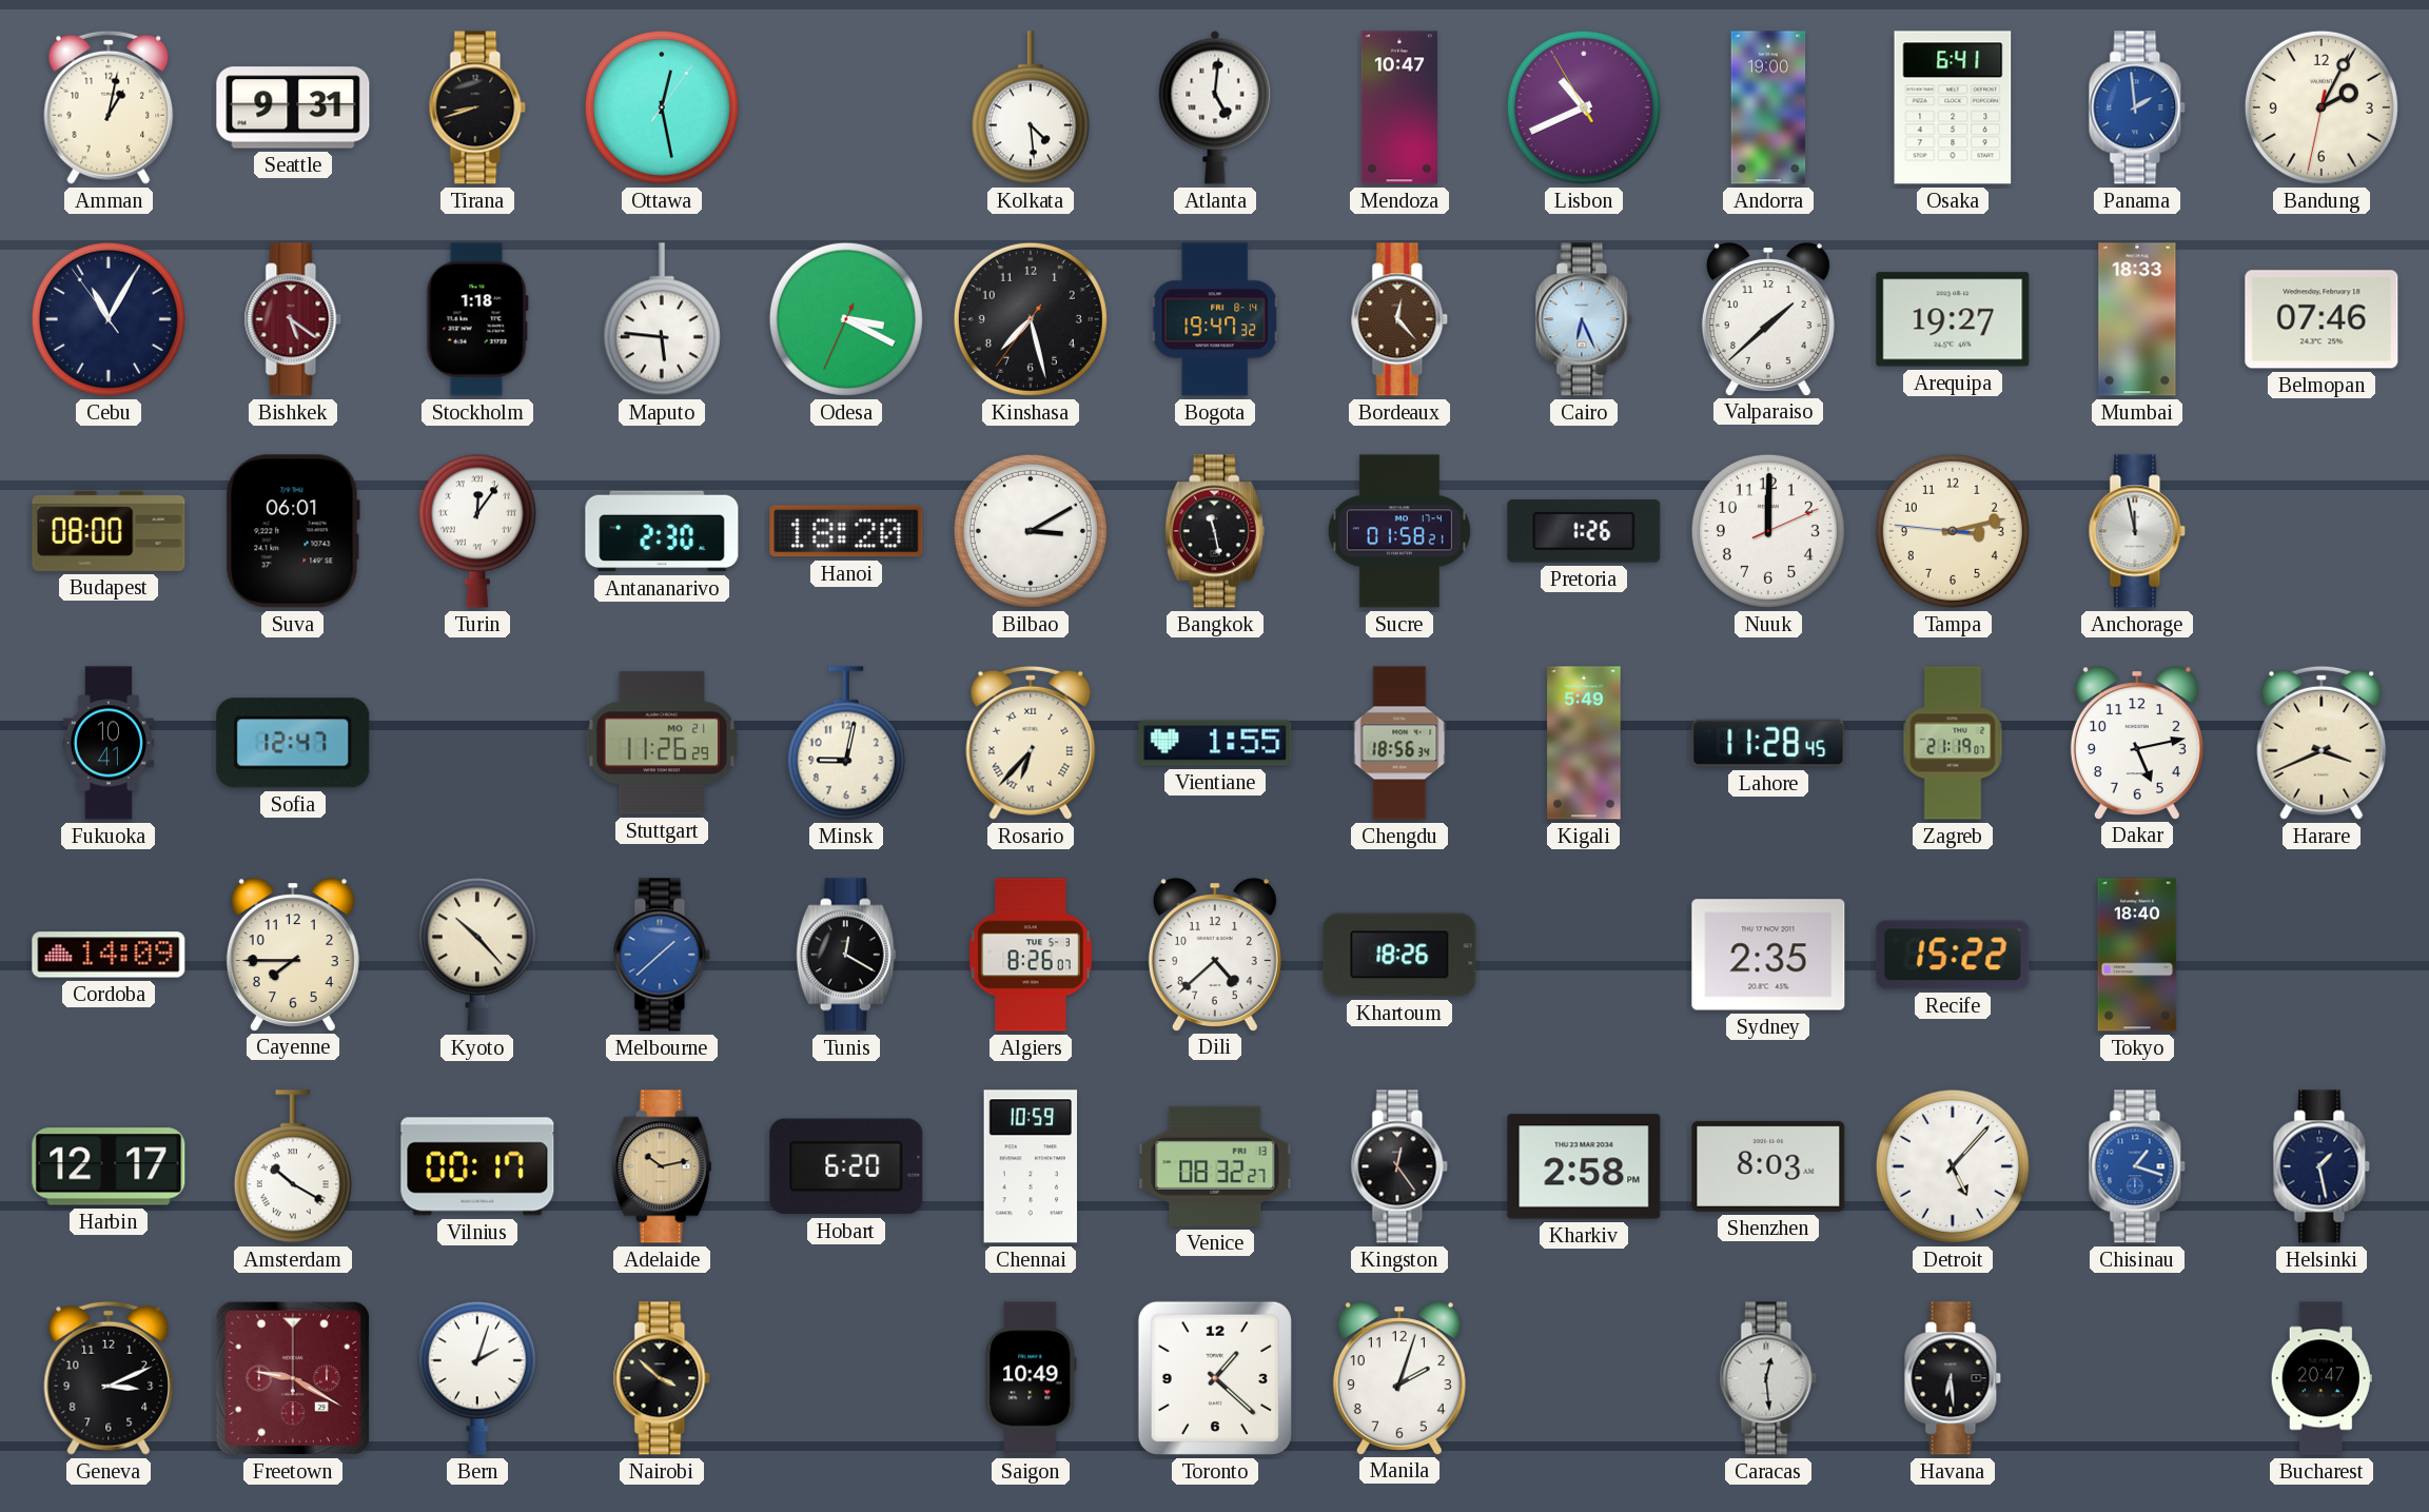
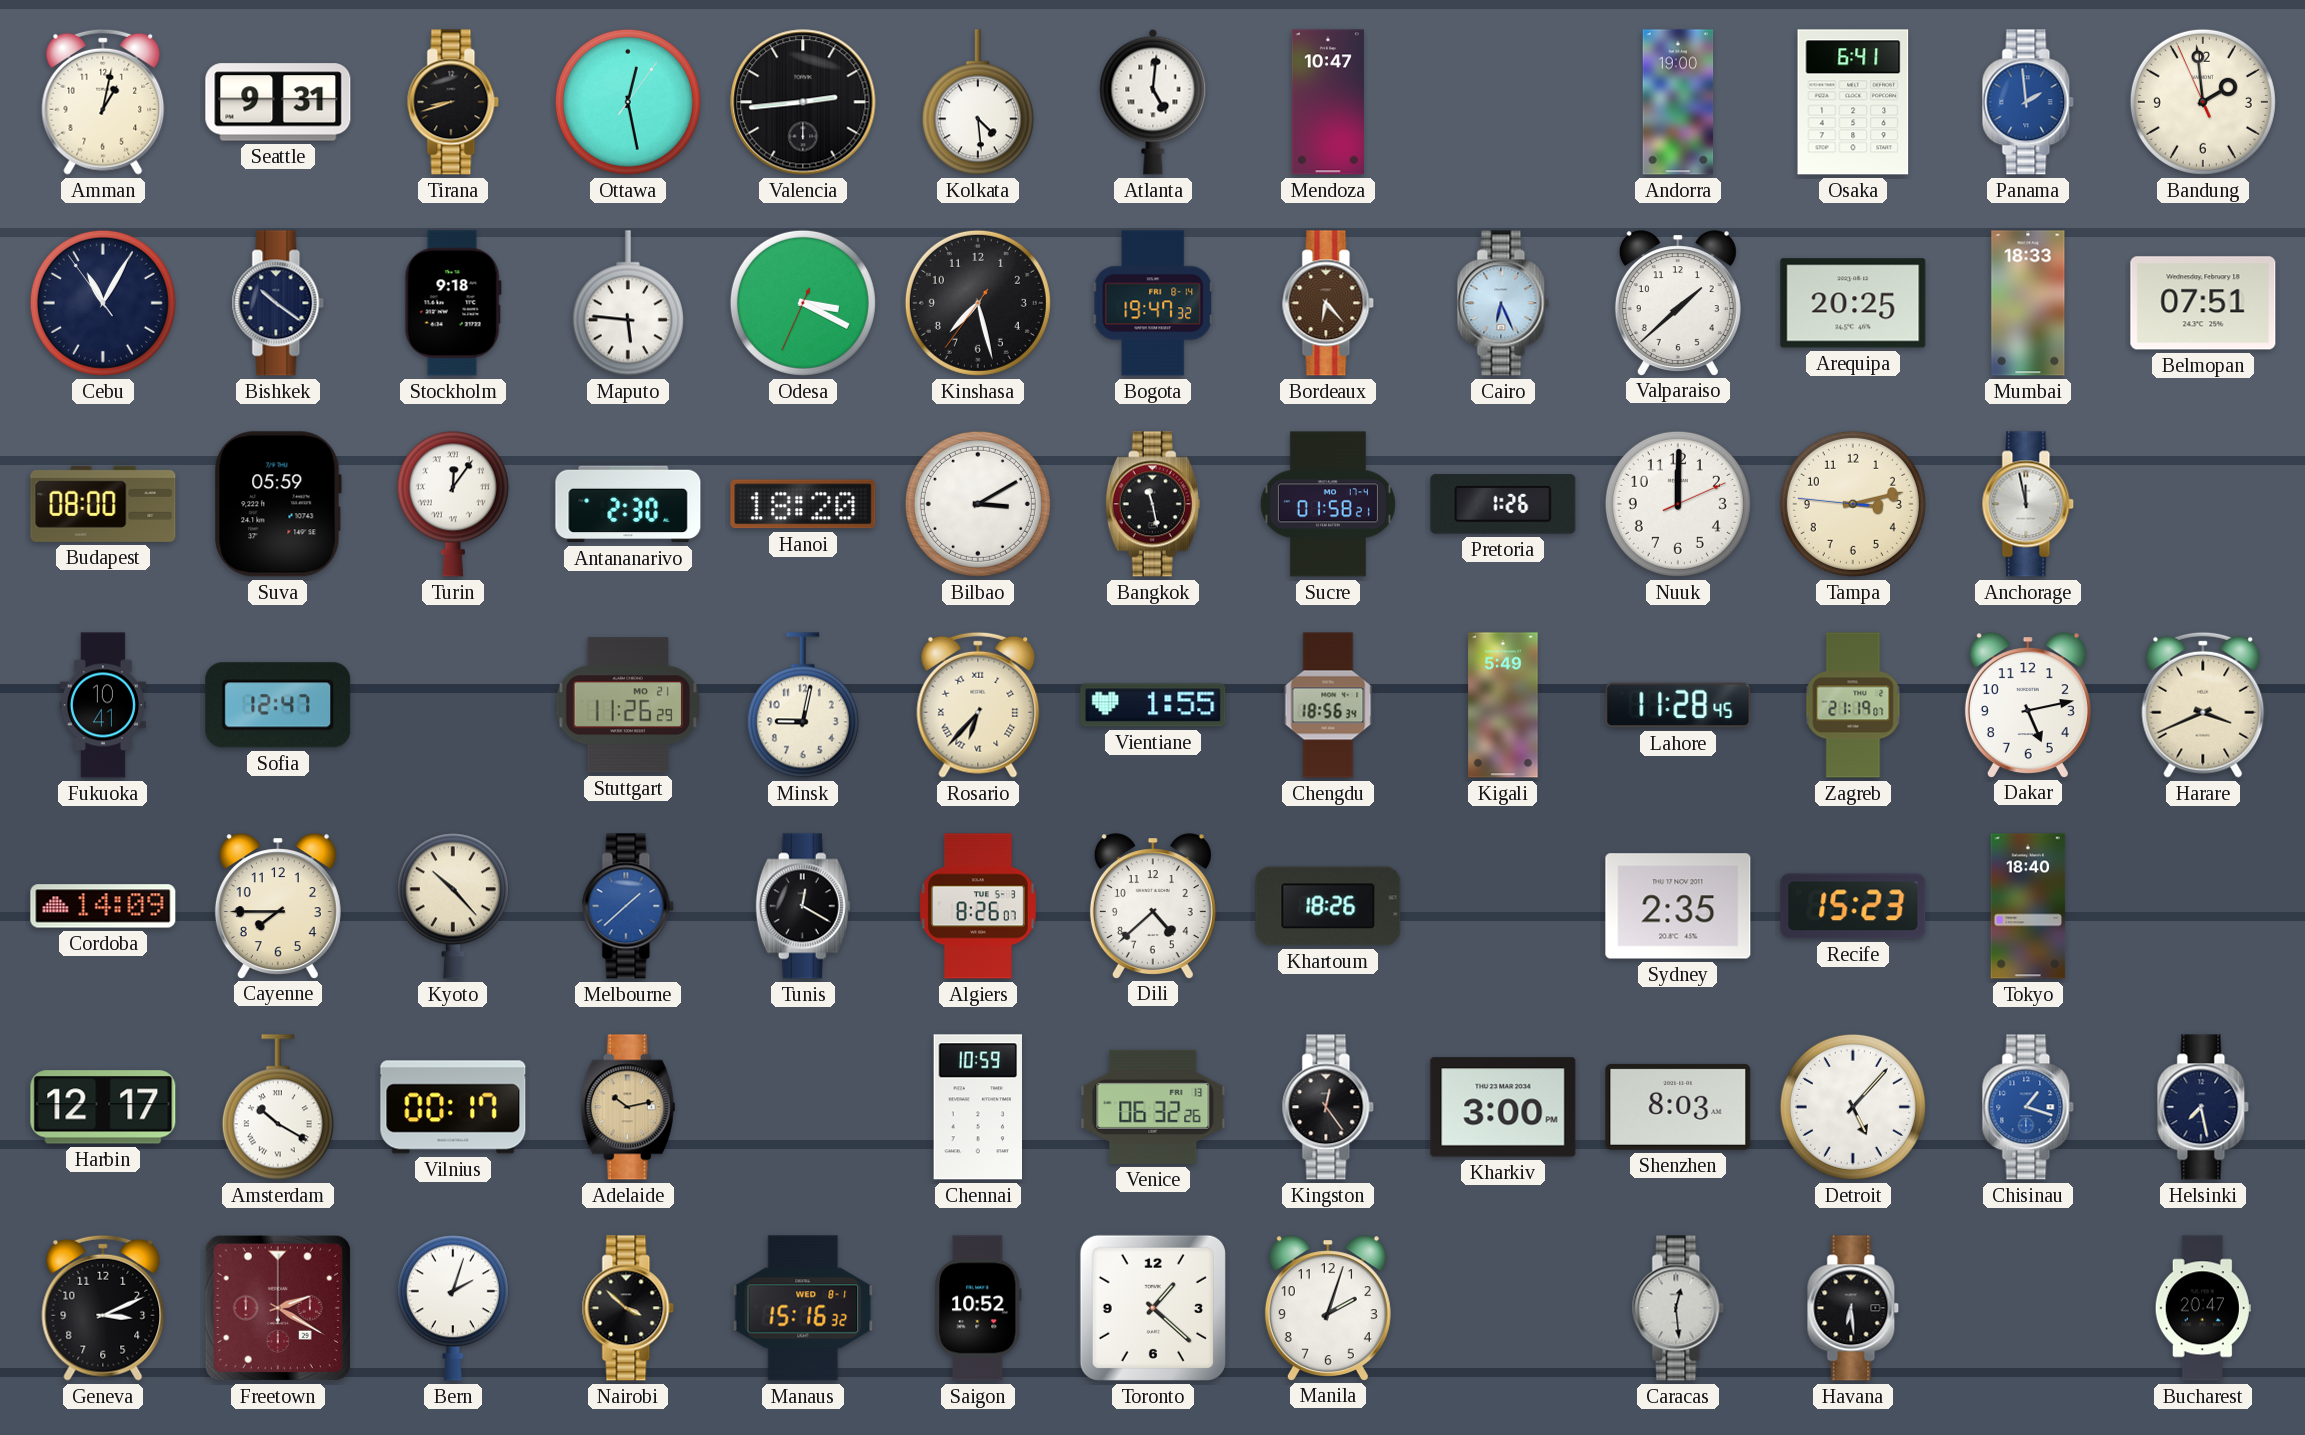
Valencia: none -> 2:44 (803, 102)
Lisbon: 10:40 -> none (1584, 107)
Bandung: 2:04 -> 1:58 (2203, 102)
Bishkek: 5:21 -> 10:21 (278, 303)
Bishkek dial: burgundy -> navy (278, 303)
Stockholm: 1:18 -> 9:18 (453, 303)
Bordeaux: 12:23 -> 6:23 (1328, 303)
Arequipa: 19:27 -> 20:25 (1853, 303)
Belmopan: 07:46 -> 07:51 (2203, 303)
Suva: 06:01 -> 05:59 (278, 504)
Recife: 15:22 -> 15:23 (1853, 906)
Hobart: 6:20 -> none (846, 1166)
Venice: 08:32 -> 06:32 (1153, 1107)
Kharkiv: 2:58 -> 3:00 (1503, 1107)
Helsinki: 1:28 -> 7:28 (2203, 1107)
Freetown: 9:20 -> 2:20 (278, 1308)
Manaus: none -> 15:16 (803, 1308)
Saigon: 10:49 -> 10:52 (978, 1308)
